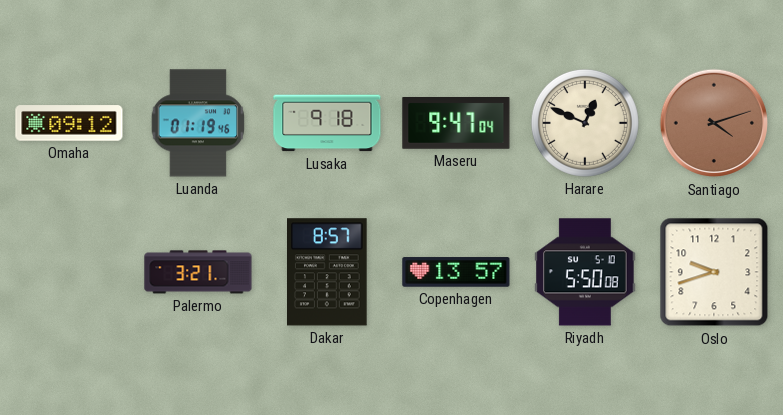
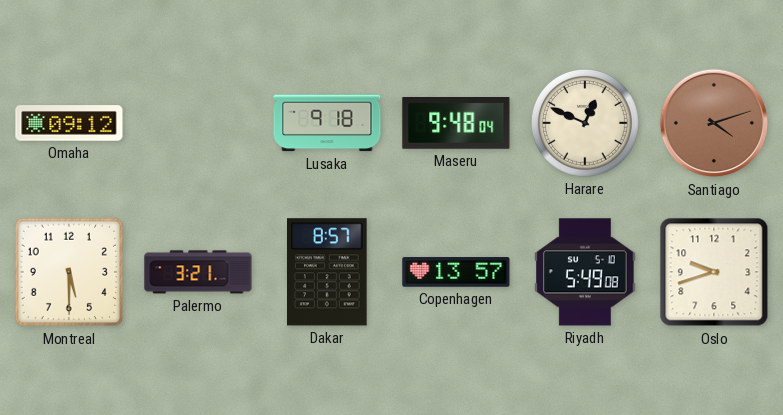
Luanda: 01:19 -> none (198, 123)
Maseru: 9:47 -> 9:48 (456, 124)
Montreal: none -> 5:30 (69, 272)
Riyadh: 5:50 -> 5:49 (585, 272)
